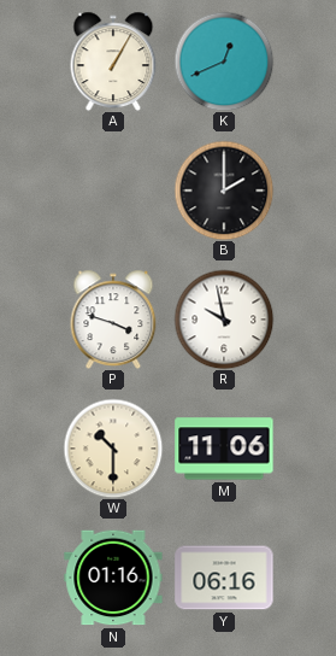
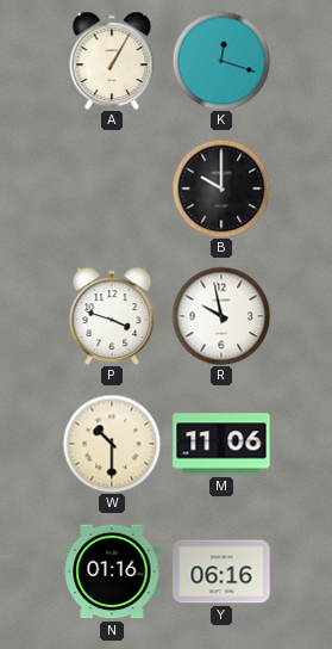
K: 12:41 -> 12:18 (221, 61)
B: 2:00 -> 10:00 (221, 188)
